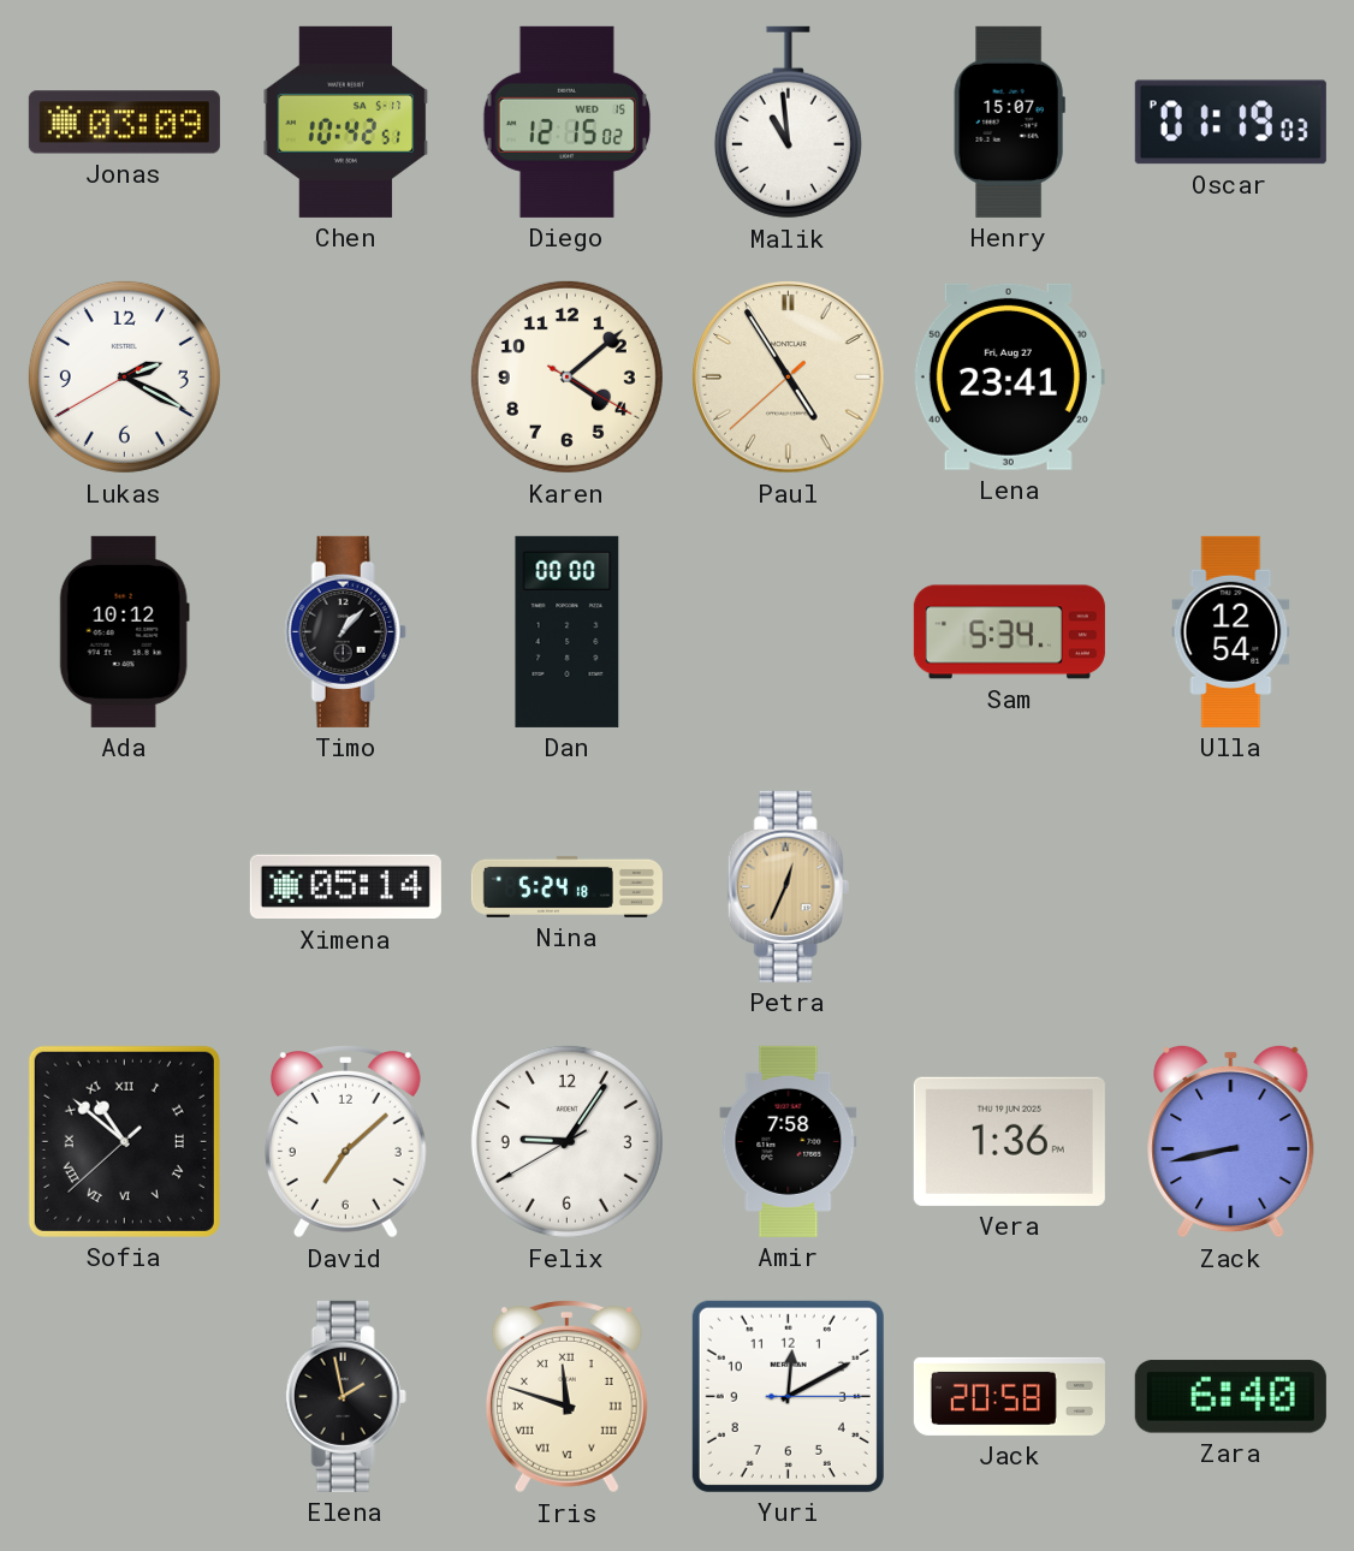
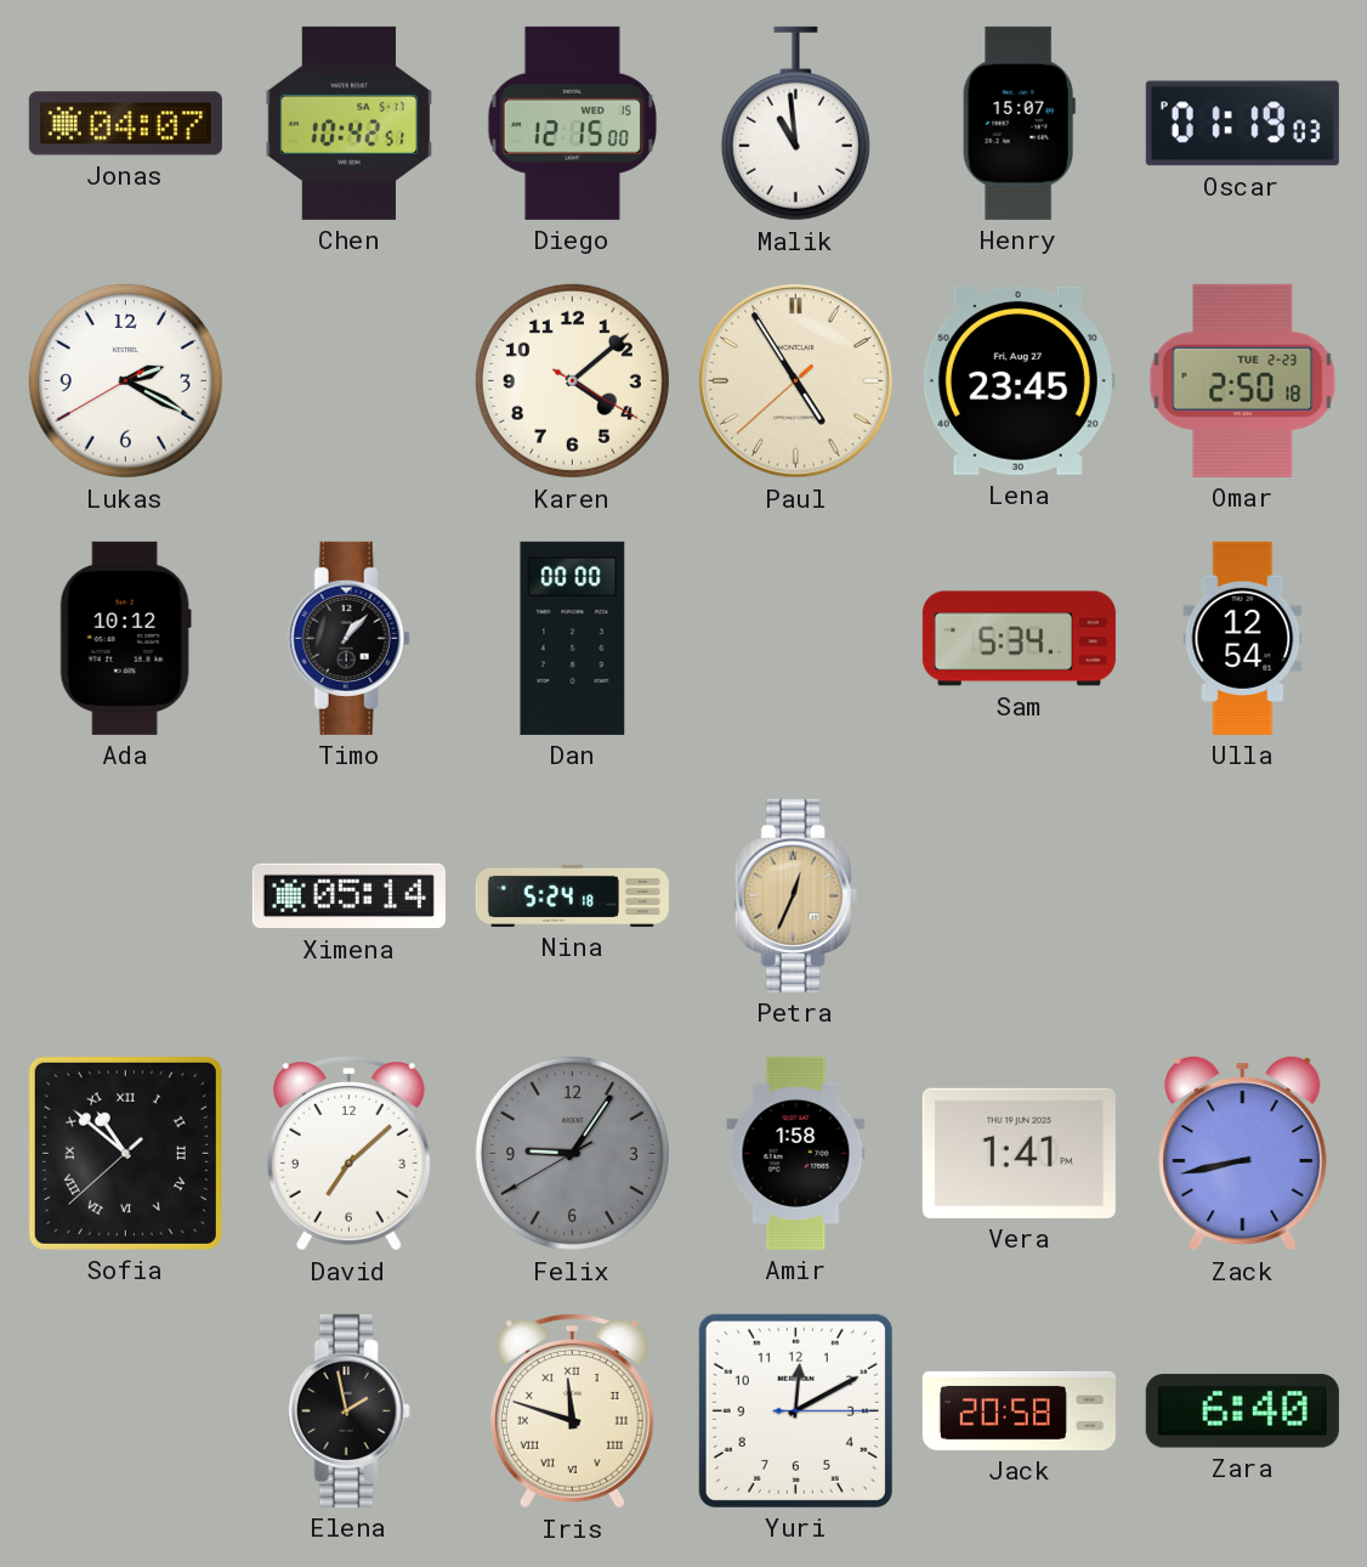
Jonas: 03:09 -> 04:07 (125, 124)
Diego: 12:15:02 -> 12:15:00 (572, 123)
Lena: 23:41 -> 23:45 (1019, 380)
Omar: none -> 2:50 (1243, 380)
Felix dial: white -> grey (572, 1153)
Amir: 7:58 -> 1:58 (796, 1153)
Vera: 1:36 -> 1:41 (1019, 1153)
